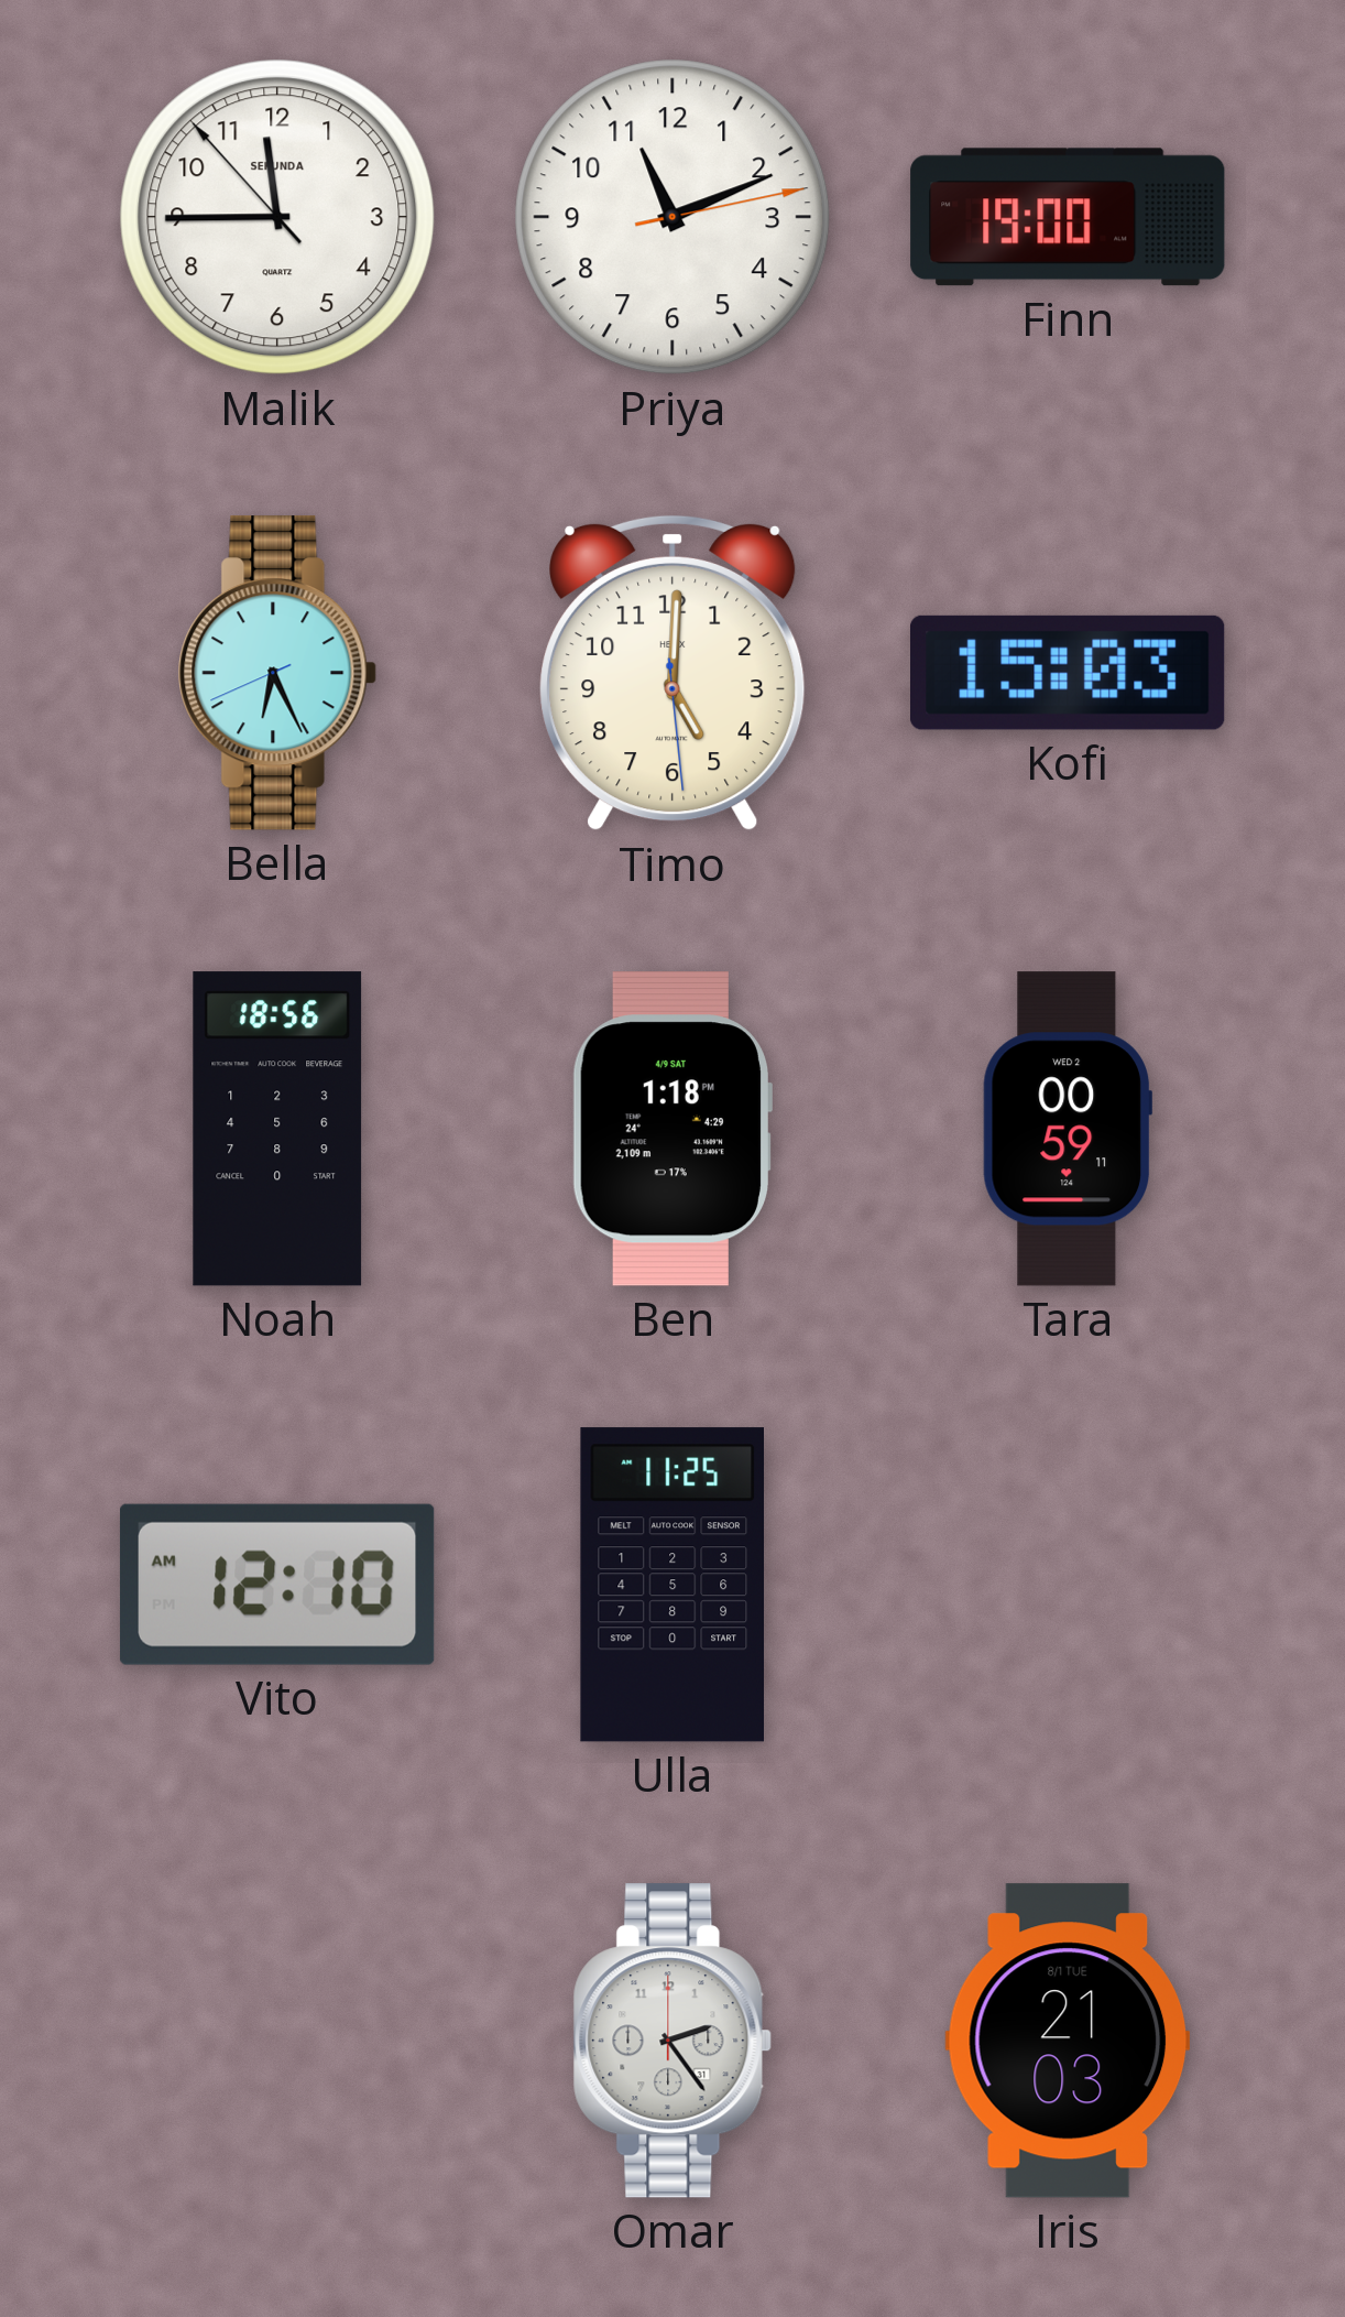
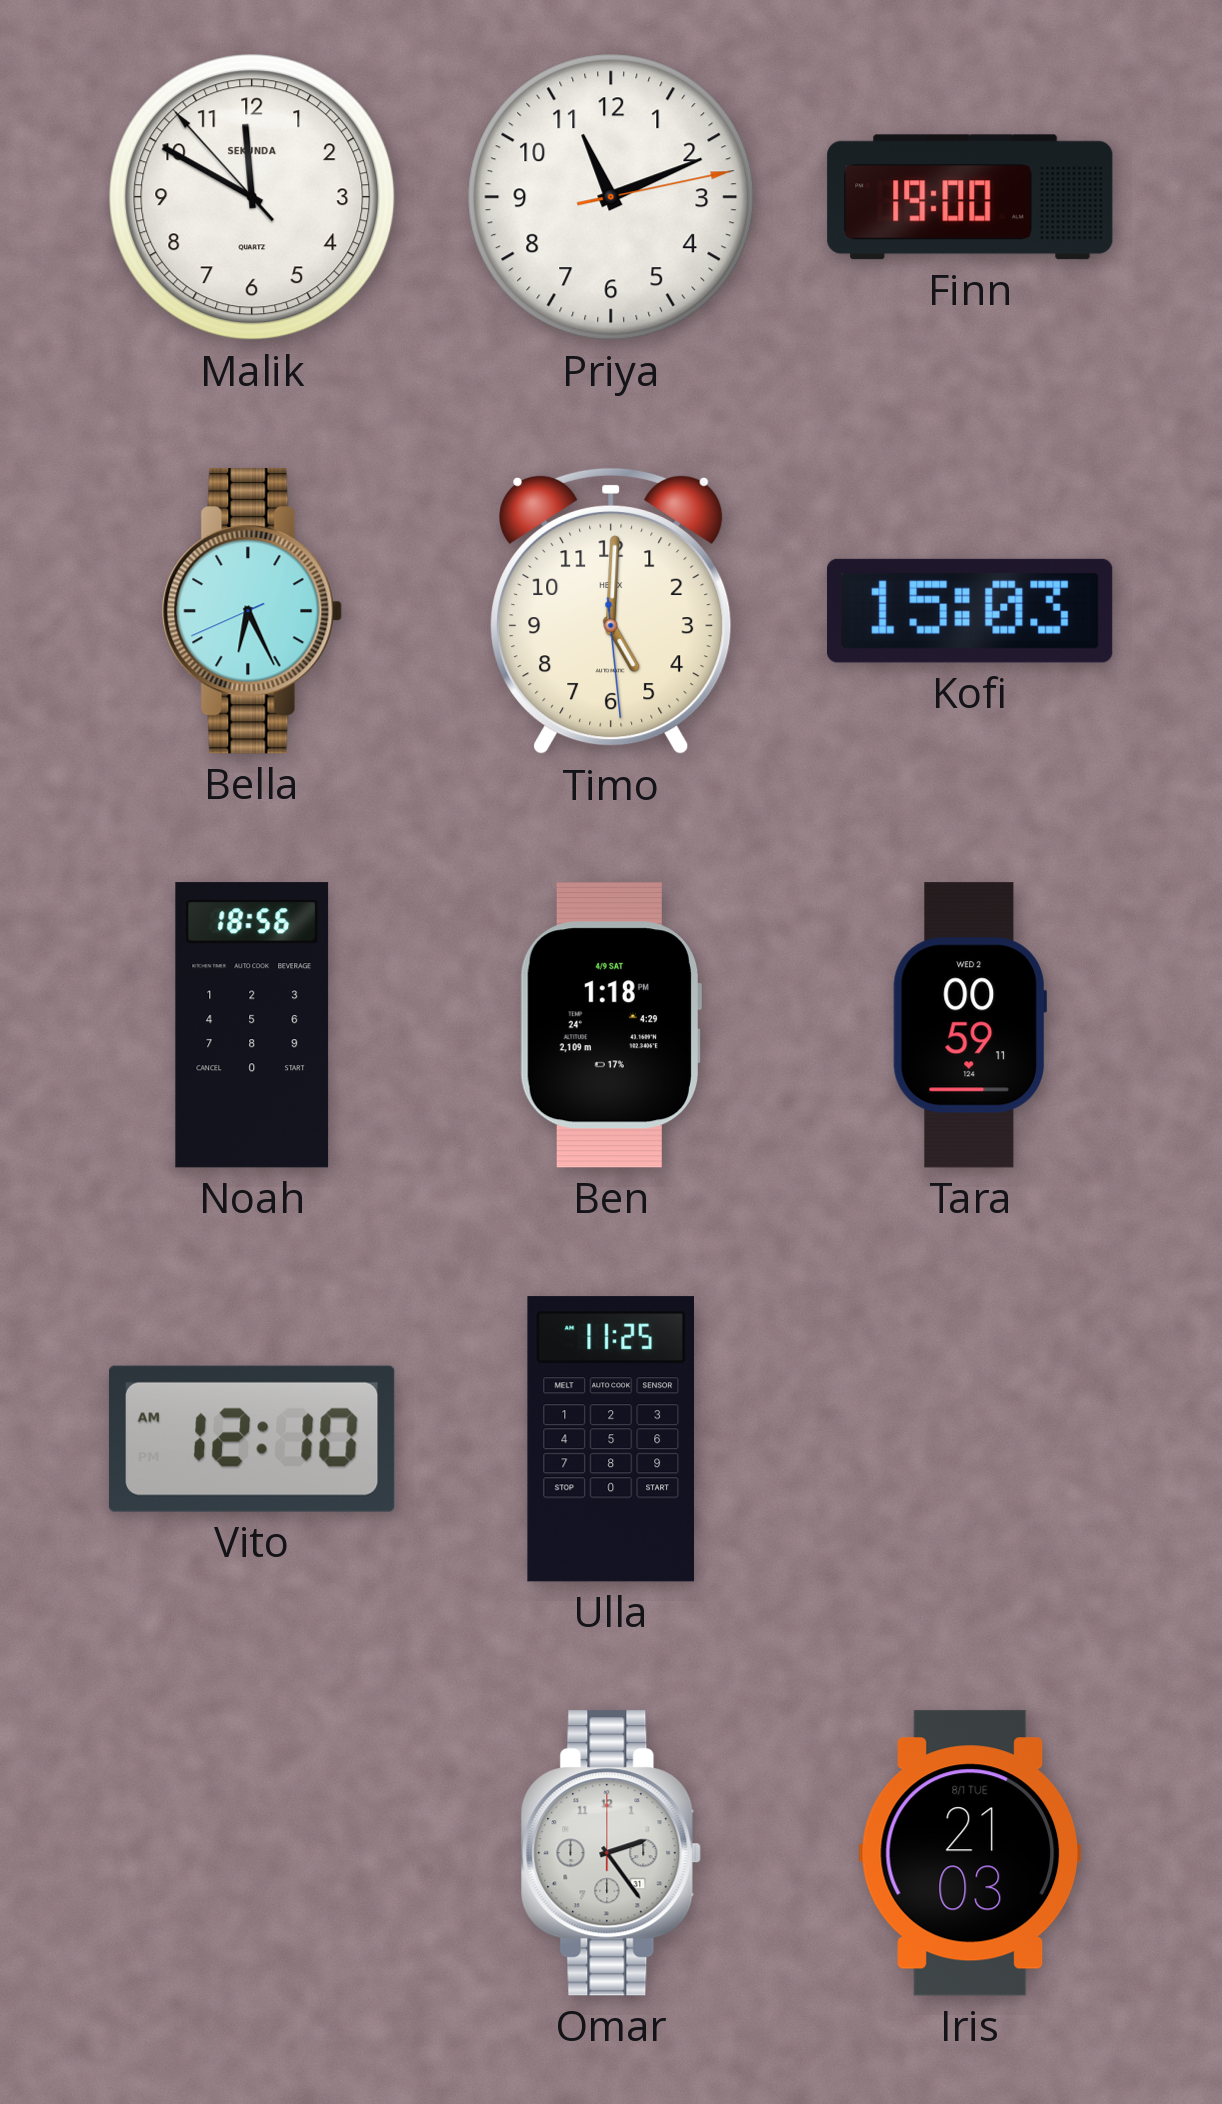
Malik: 11:44 -> 11:49 (252, 197)
